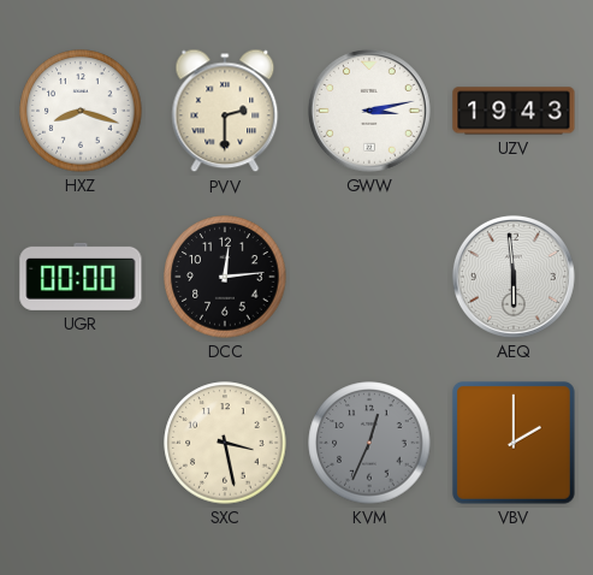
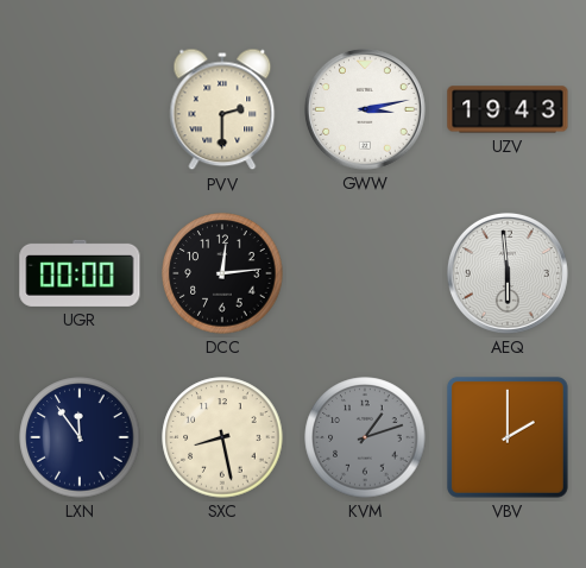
HXZ: 8:18 -> none (81, 111)
LXN: none -> 11:54 (80, 437)
SXC: 3:28 -> 8:28 (222, 437)
KVM: 12:34 -> 1:12 (365, 437)
